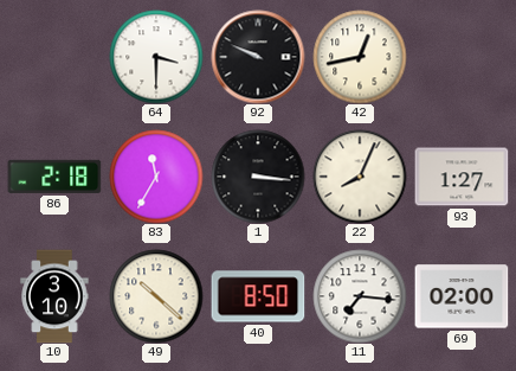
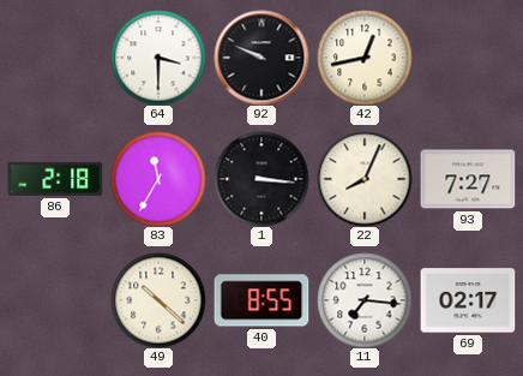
93: 1:27 -> 7:27 (468, 179)
10: 3:10 -> none (54, 296)
40: 8:50 -> 8:55 (261, 300)
69: 02:00 -> 02:17 (468, 300)
